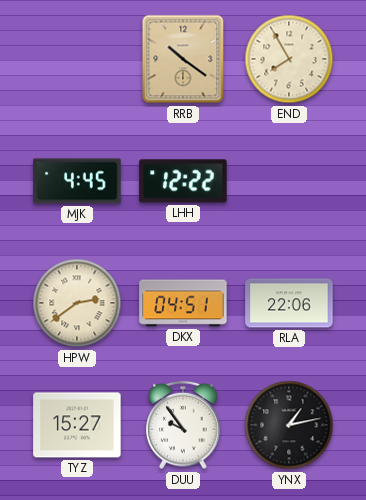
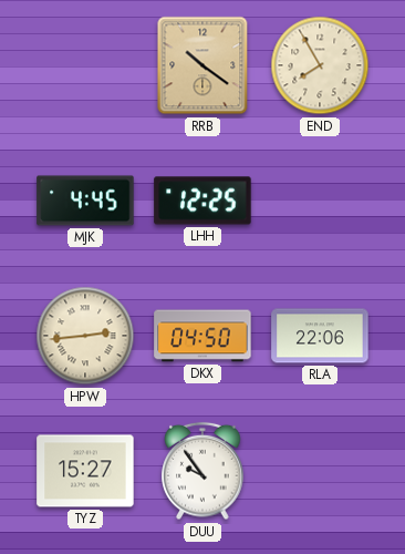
LHH: 12:22 -> 12:25 (202, 201)
HPW: 2:39 -> 2:44 (85, 336)
DKX: 04:51 -> 04:50 (202, 336)
YNX: 1:13 -> none (289, 425)
